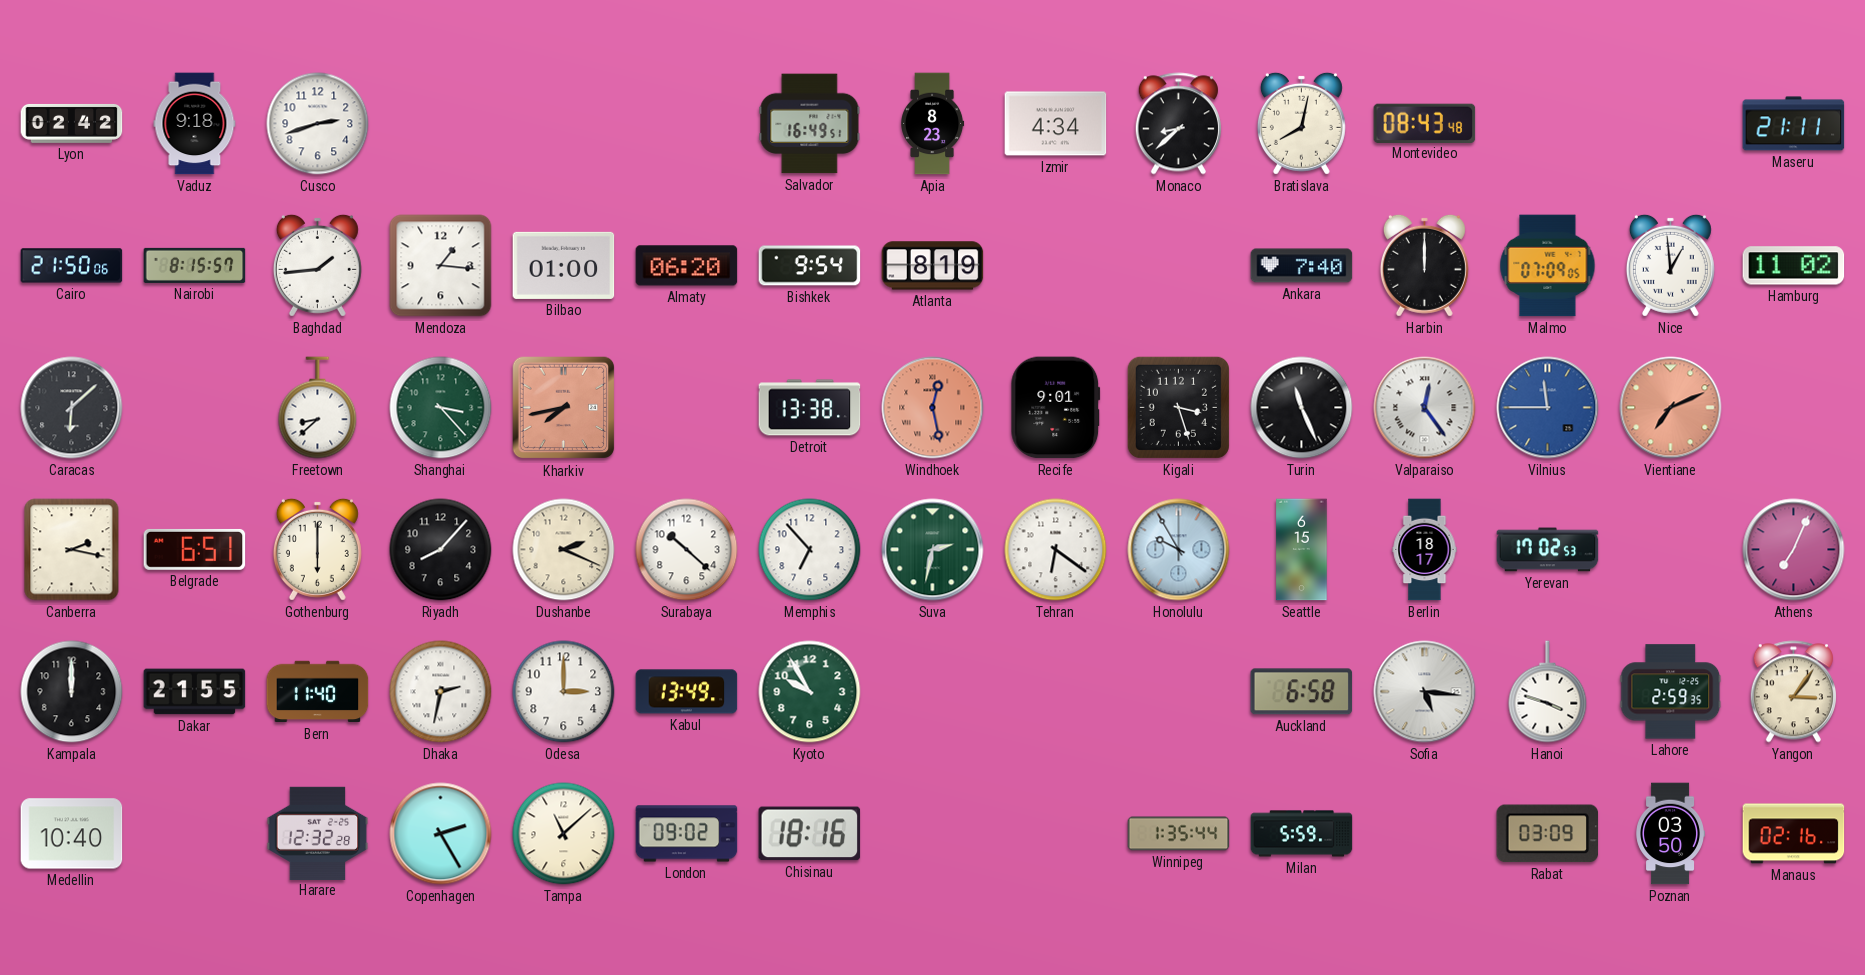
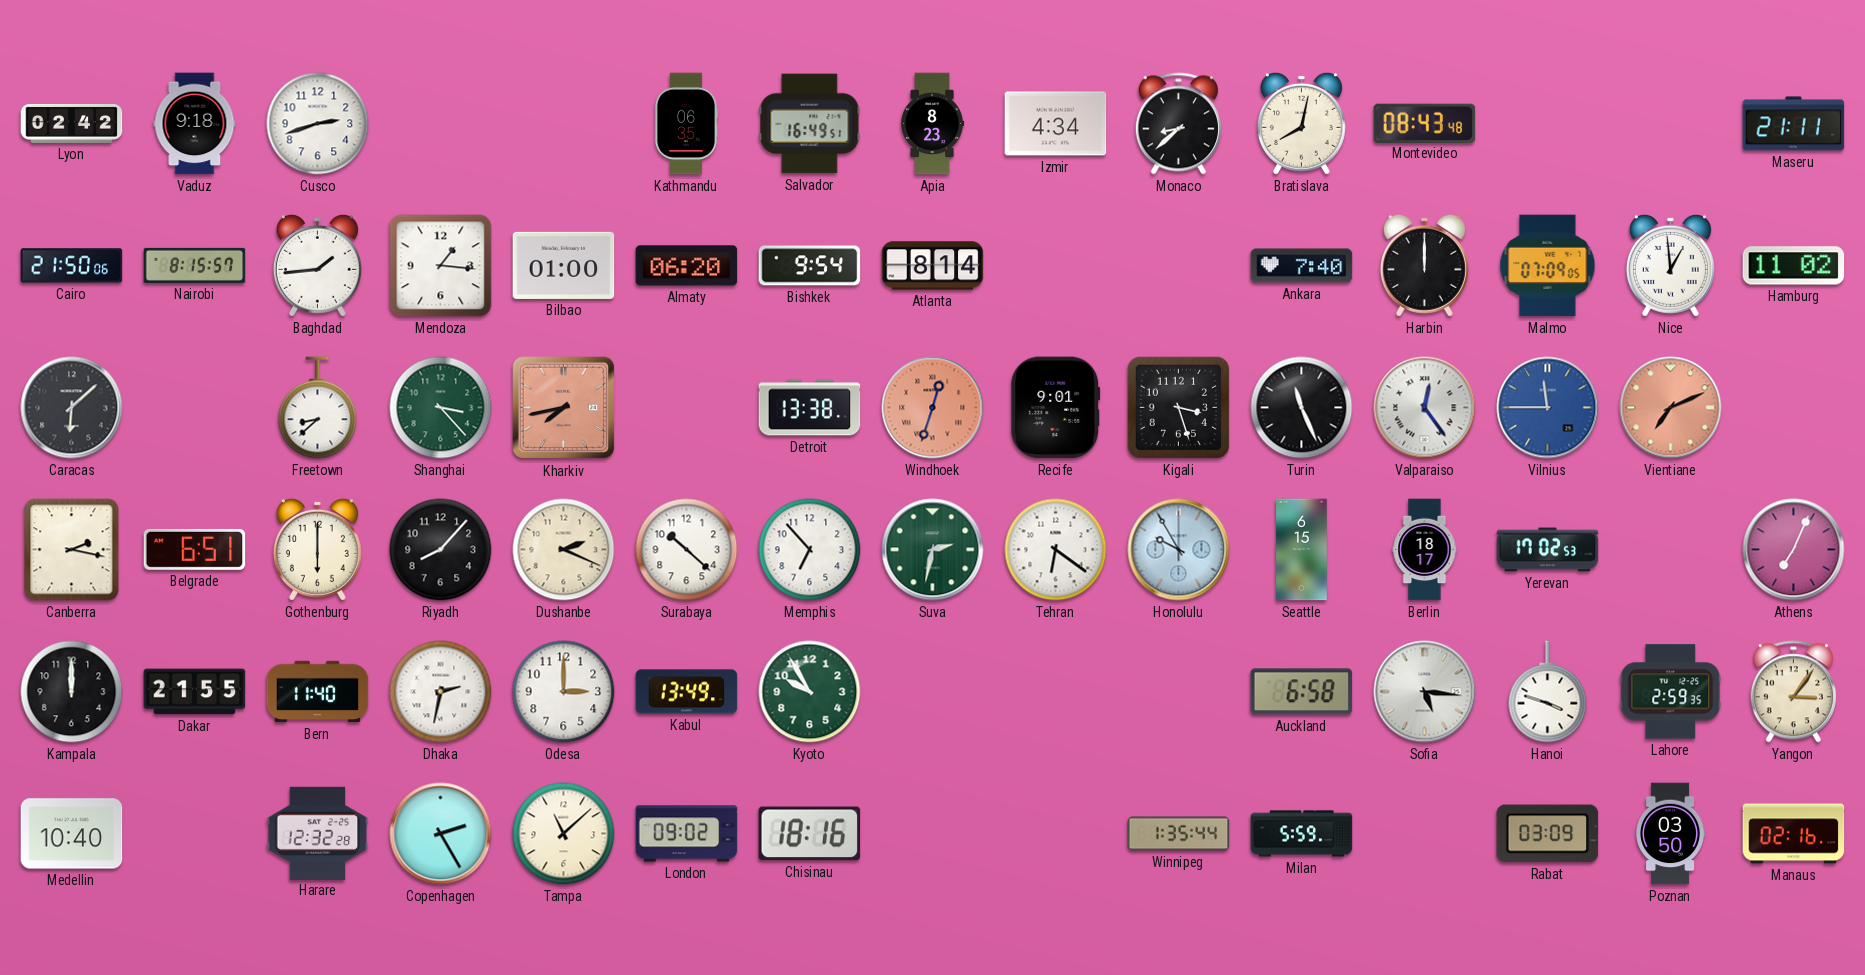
Kathmandu: none -> 06:35 (686, 124)
Atlanta: 8:19 -> 8:14 (933, 266)
Windhoek: 12:28 -> 12:33 (933, 408)
